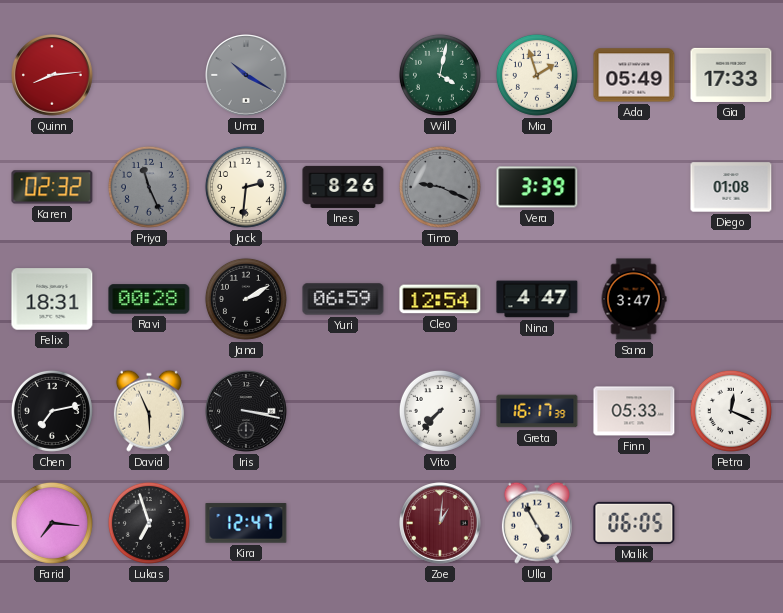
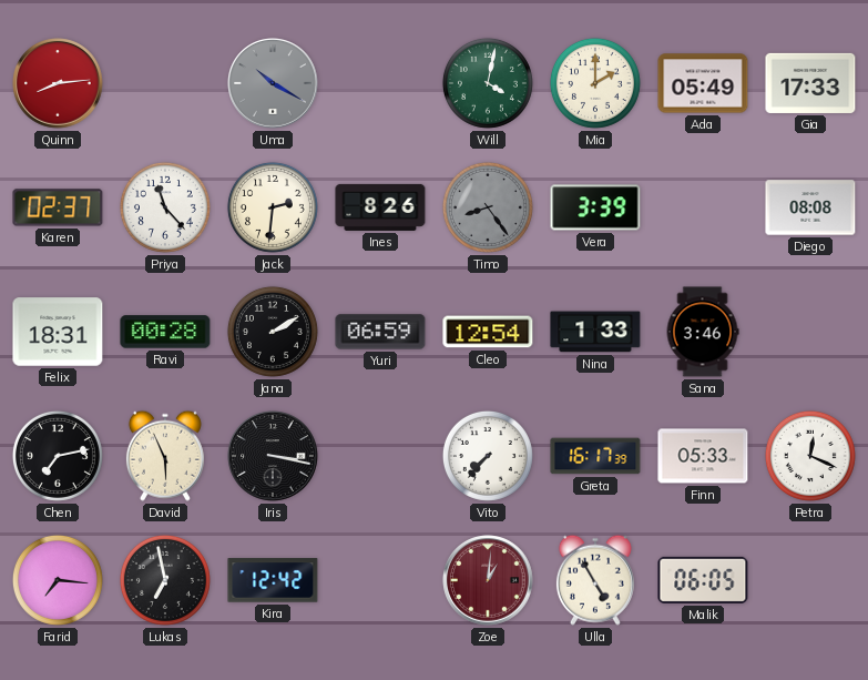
Mia: 1:57 -> 2:00 (595, 83)
Karen: 02:32 -> 02:37 (58, 207)
Priya: 11:26 -> 11:23 (165, 207)
Priya dial: grey -> white (165, 207)
Timo: 9:19 -> 8:24 (488, 207)
Diego: 01:08 -> 08:08 (810, 207)
Nina: 4:47 -> 1:33 (595, 332)
Sana: 3:47 -> 3:46 (703, 332)
Lukas: 6:57 -> 6:58 (165, 580)
Kira: 12:47 -> 12:42 (273, 580)
